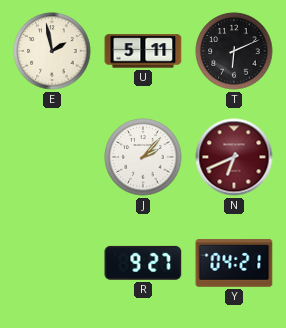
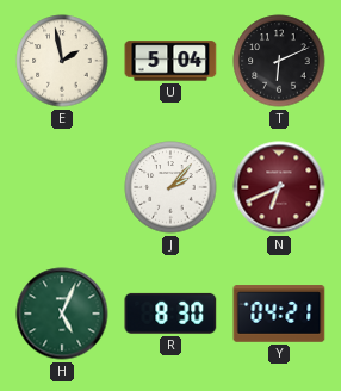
U: 5:11 -> 5:04 (170, 61)
H: none -> 5:04 (62, 314)
R: 9:27 -> 8:30 (170, 314)
